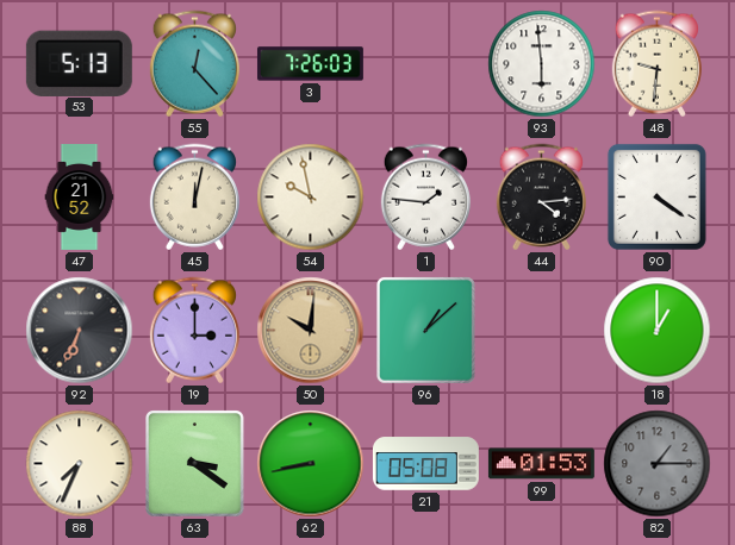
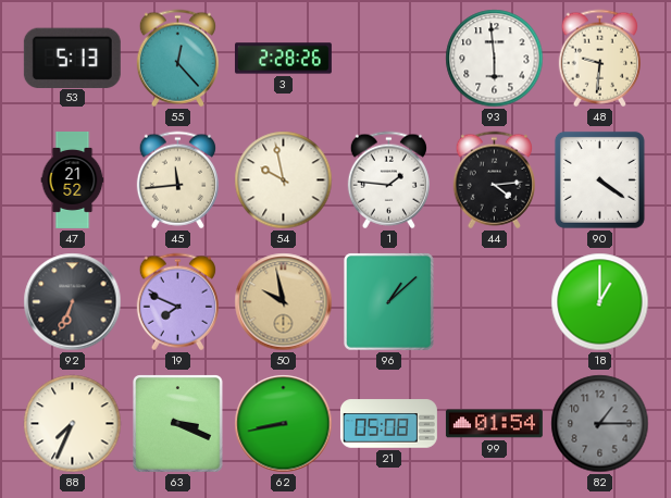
3: 7:26 -> 2:28 (283, 59)
45: 12:02 -> 11:44 (177, 180)
19: 3:00 -> 7:49 (177, 302)
50: 10:01 -> 9:58 (284, 302)
63: 3:21 -> 3:19 (178, 424)
99: 01:53 -> 01:54 (494, 424)
